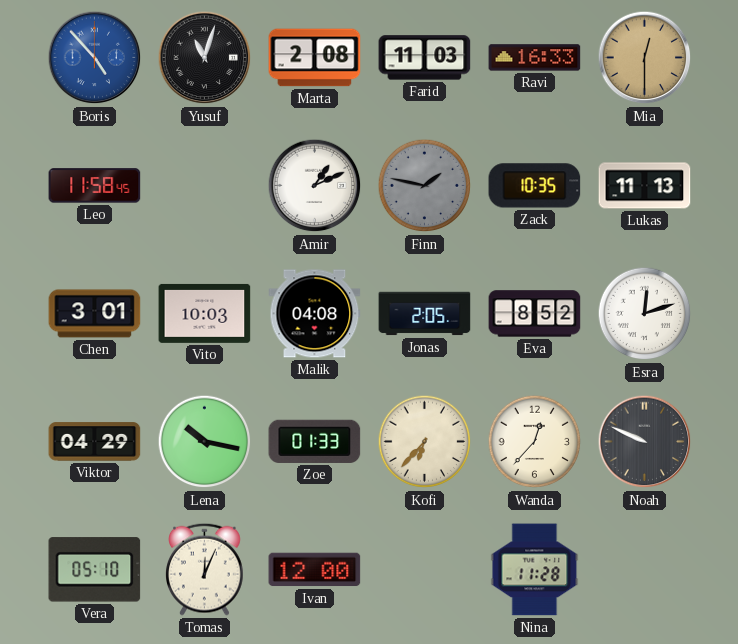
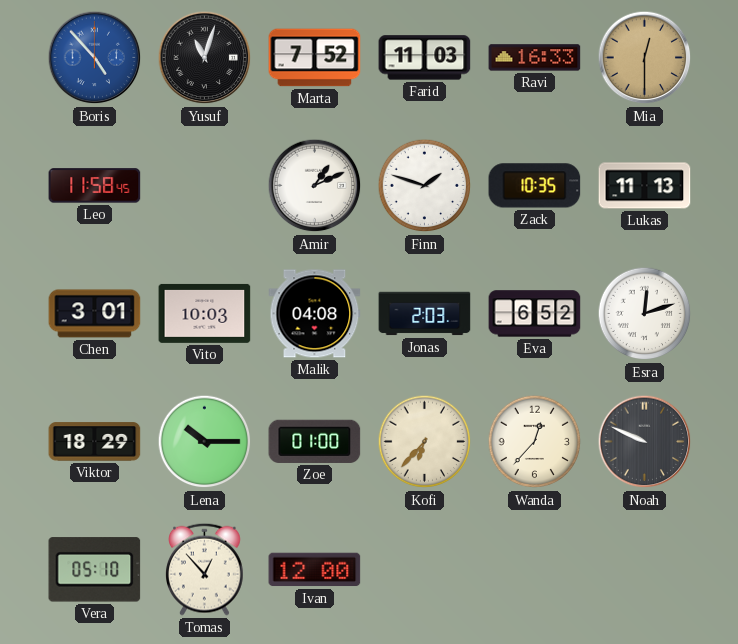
Marta: 2:08 -> 7:52 (315, 58)
Finn: 1:47 -> 1:48 (425, 186)
Finn dial: grey -> white (425, 186)
Jonas: 2:05 -> 2:03 (425, 314)
Eva: 8:52 -> 6:52 (535, 314)
Viktor: 04:29 -> 18:29 (95, 442)
Lena: 10:17 -> 10:15 (205, 442)
Zoe: 01:33 -> 01:00 (315, 441)
Tomas: 12:04 -> 12:53 (205, 569)
Nina: 11:28 -> none (535, 570)
